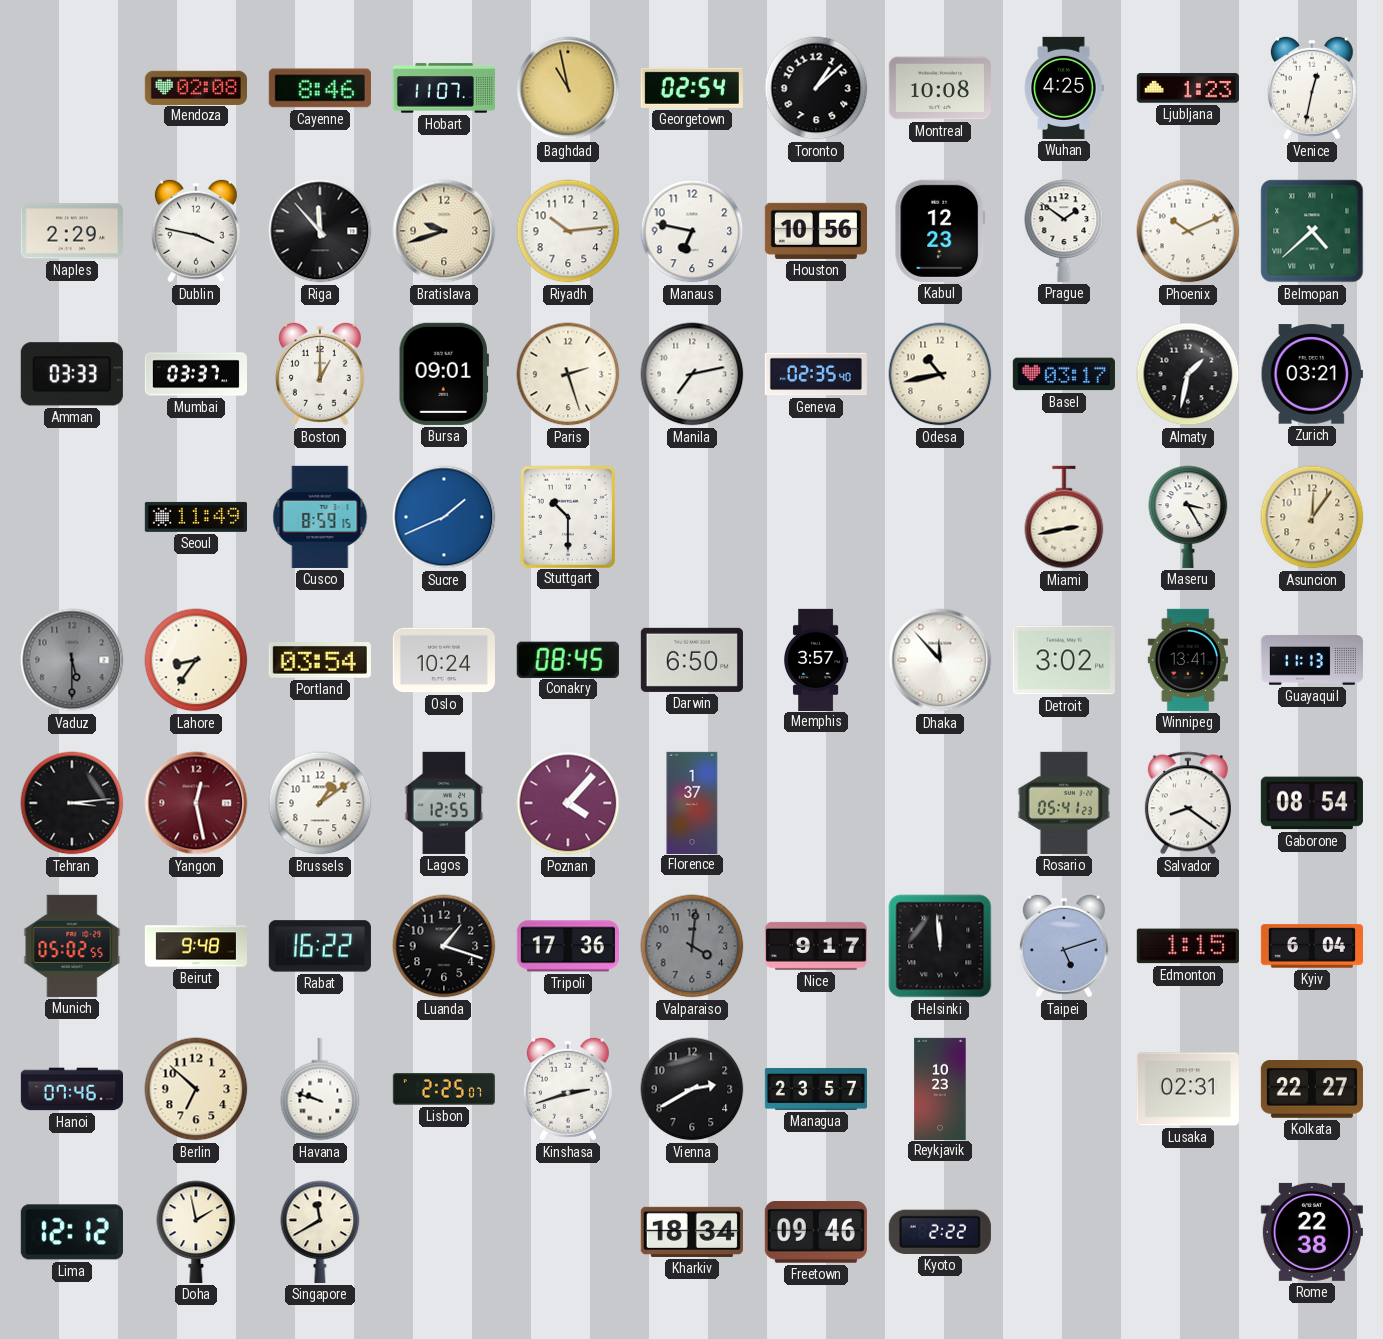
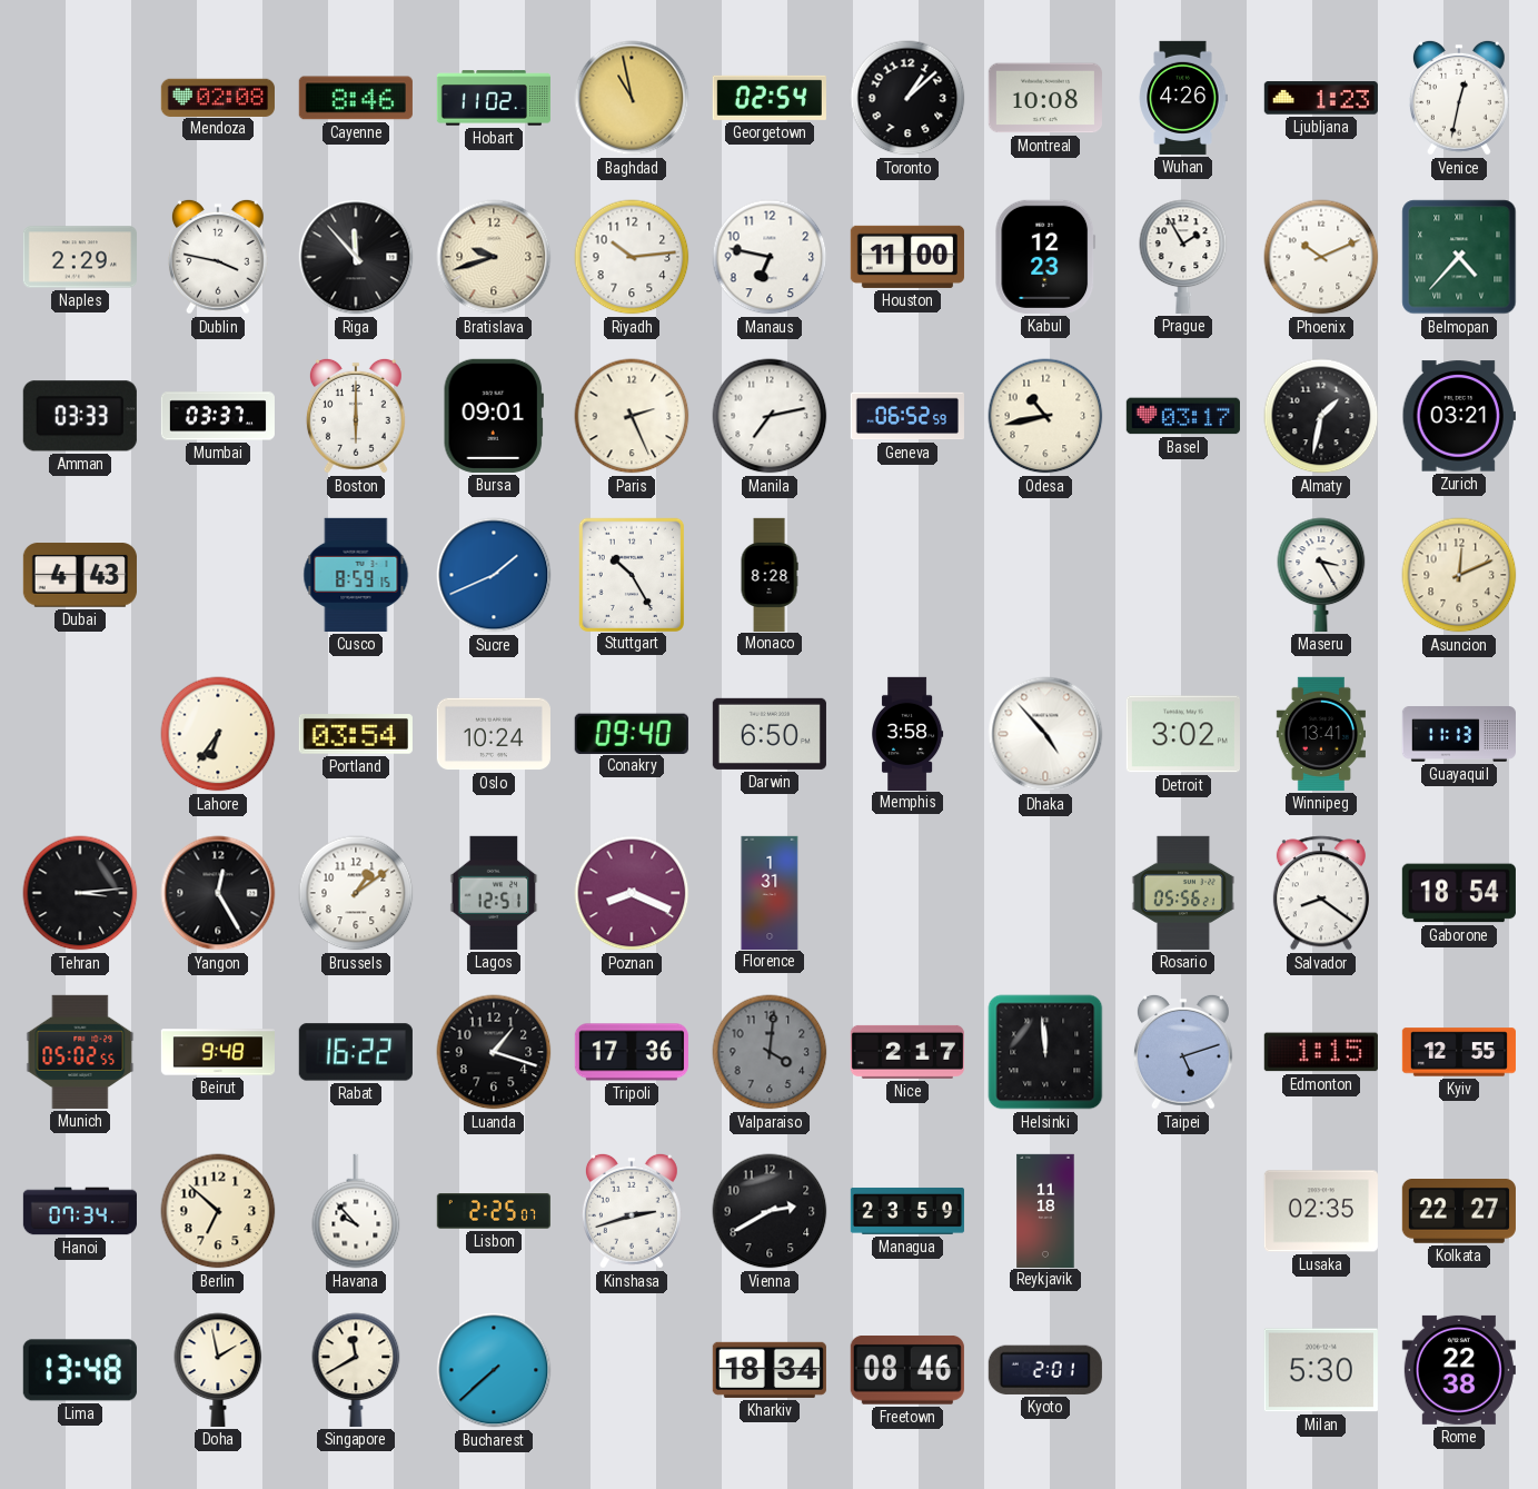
Hobart: 11:07 -> 11:02 (494, 98)
Wuhan: 4:25 -> 4:26 (1183, 98)
Houston: 10:56 -> 11:00 (907, 257)
Prague: 1:51 -> 1:55 (1183, 257)
Belmopan: 4:38 -> 4:37 (1459, 257)
Boston: 1:00 -> 6:00 (356, 416)
Paris: 2:27 -> 2:26 (632, 416)
Geneva: 02:35 -> 06:52 (907, 416)
Dubai: none -> 4:43 (80, 575)
Seoul: 11:49 -> none (196, 517)
Stuttgart: 10:30 -> 10:25 (631, 574)
Monaco: none -> 8:28 (770, 574)
Miami: 2:43 -> none (1064, 517)
Asuncion: 12:06 -> 12:11 (1459, 575)
Vaduz: 5:30 -> none (72, 660)
Lahore: 8:36 -> 6:36 (218, 734)
Conakry: 08:45 -> 09:40 (632, 733)
Memphis: 3:57 -> 3:58 (909, 733)
Dhaka: 11:53 -> 4:53 (1045, 734)
Yangon: 12:28 -> 12:25 (218, 893)
Yangon dial: burgundy -> black (218, 893)
Lagos: 12:55 -> 12:51 (494, 893)
Poznan: 4:07 -> 8:19 (632, 893)
Florence: 1:37 -> 1:31 (770, 892)
Rosario: 05:41 -> 05:56 (1183, 893)
Gaborone: 08:54 -> 18:54 (1459, 893)
Nice: 9:17 -> 2:17 (907, 1052)
Kyiv: 6:04 -> 12:55 (1458, 1052)
Hanoi: 07:46 -> 07:34 (79, 1211)
Havana: 9:48 -> 9:53 (356, 1211)
Managua: 23:57 -> 23:59 (906, 1211)
Reykjavik: 10:23 -> 11:18 (1045, 1210)
Lusaka: 02:31 -> 02:35 (1321, 1211)
Lima: 12:12 -> 13:48 (80, 1370)
Bucharest: none -> 7:38 (494, 1370)
Freetown: 09:46 -> 08:46 (907, 1371)
Kyoto: 2:22 -> 2:01 (1045, 1370)
Milan: none -> 5:30 (1321, 1370)
